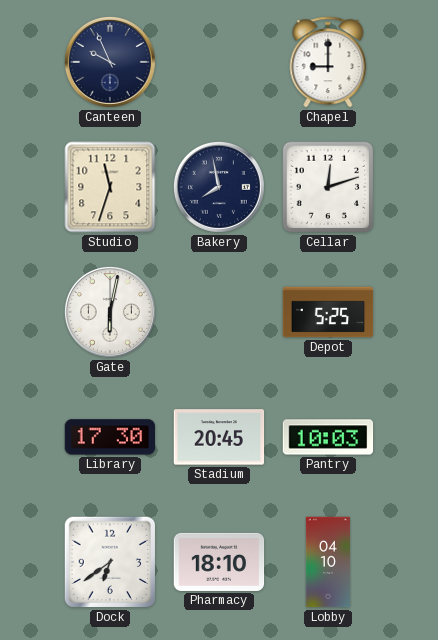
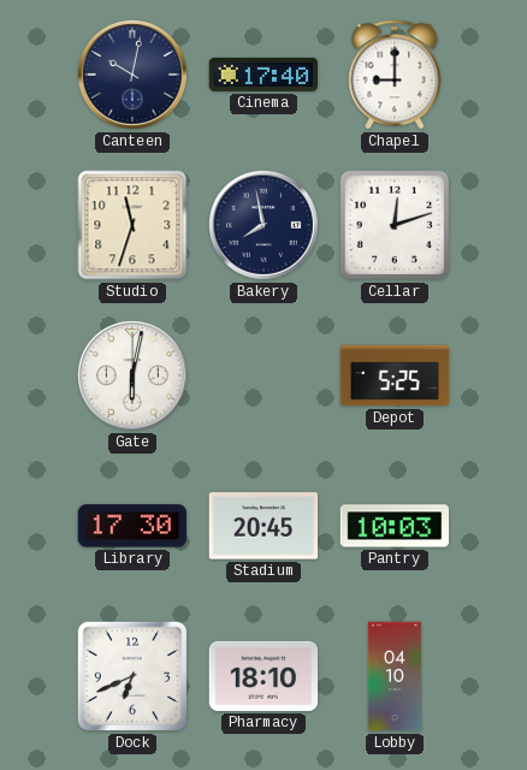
Canteen: 9:56 -> 10:02 (132, 75)
Cinema: none -> 17:40 (263, 75)
Dock: 6:39 -> 6:41 (132, 676)
